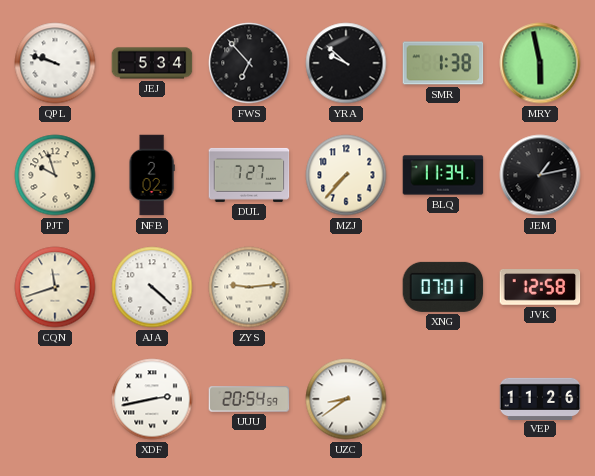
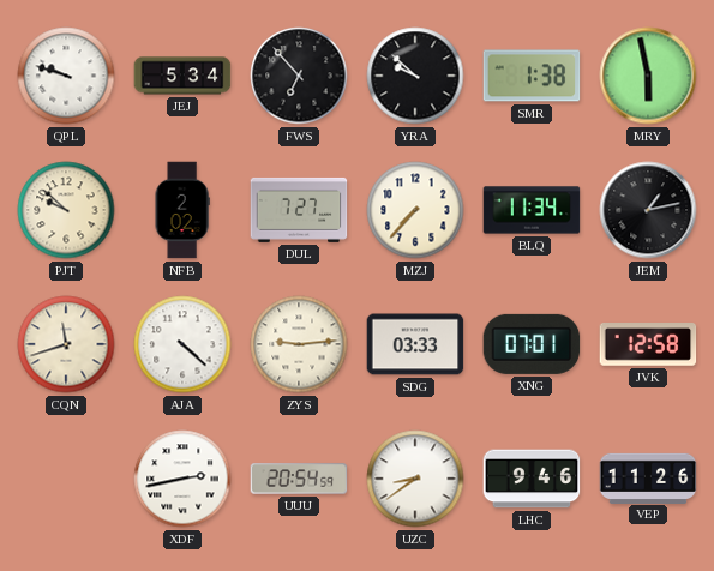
PJT: 9:57 -> 9:52 (66, 210)
SDG: none -> 03:33 (415, 344)
LHC: none -> 9:46 (532, 479)
